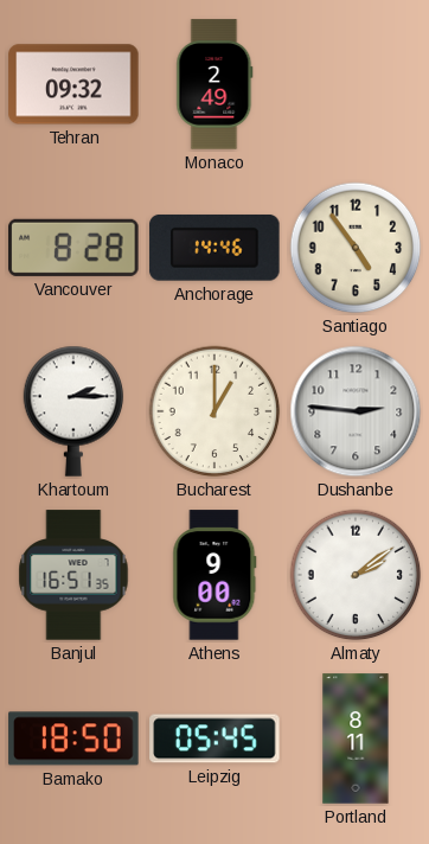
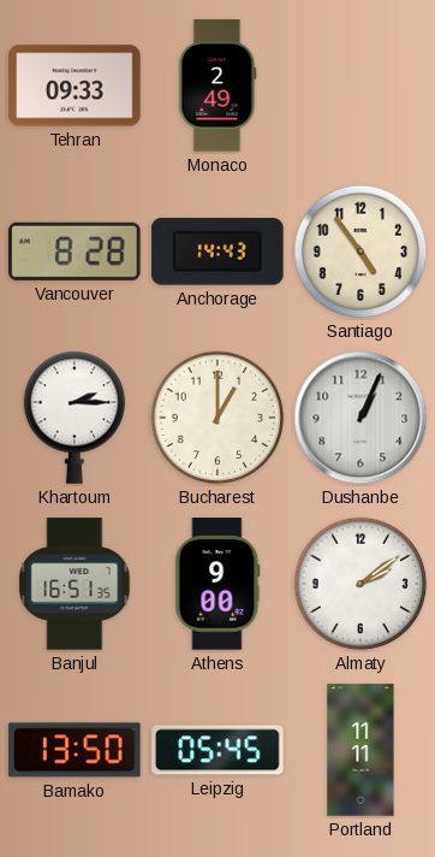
Tehran: 09:32 -> 09:33 (75, 85)
Anchorage: 14:46 -> 14:43 (218, 252)
Dushanbe: 2:46 -> 1:04 (360, 418)
Bamako: 18:50 -> 13:50 (75, 750)
Portland: 8:11 -> 11:11 (360, 750)
